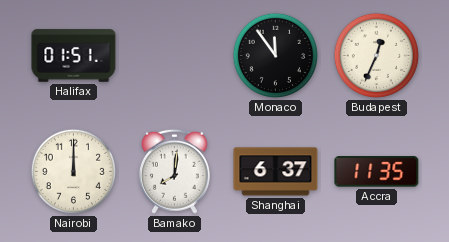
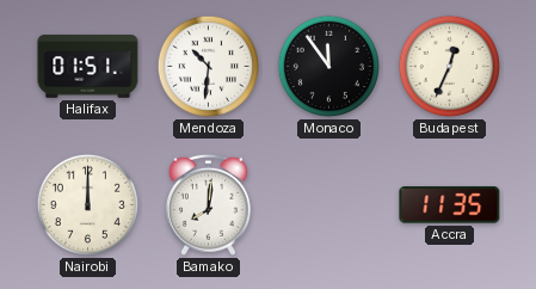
Mendoza: none -> 10:31 (208, 66)
Shanghai: 6:37 -> none (276, 172)
